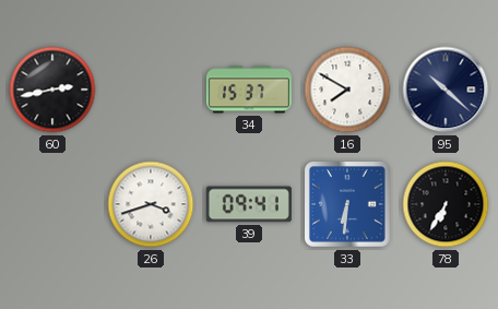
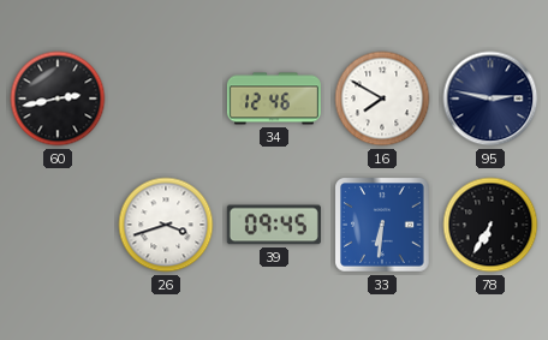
34: 15:37 -> 12:46 (274, 99)
95: 10:22 -> 2:47 (490, 99)
39: 09:41 -> 09:45 (274, 225)
